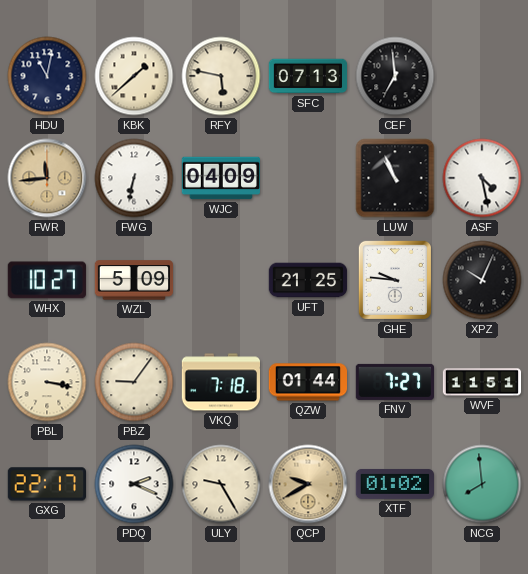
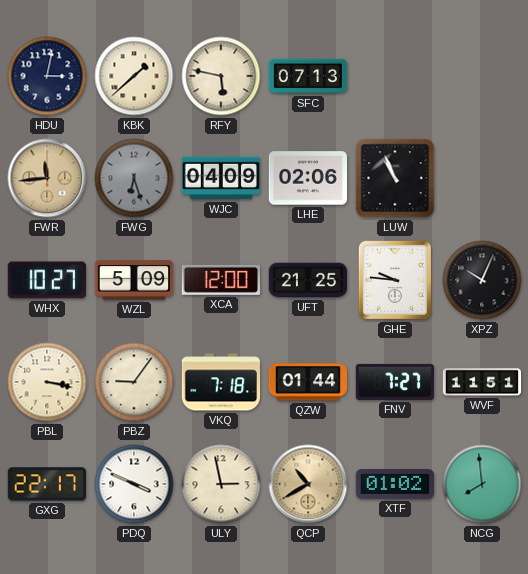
HDU: 11:02 -> 3:02 (47, 76)
CEF: 6:59 -> none (395, 76)
FWG: 6:32 -> 6:27 (134, 178)
FWG dial: white -> grey (134, 178)
LHE: none -> 02:06 (307, 178)
ASF: 4:28 -> none (482, 178)
XCA: none -> 12:00 (221, 280)
PDQ: 2:19 -> 3:49 (134, 484)
ULY: 9:25 -> 2:58 (221, 484)
QCP: 9:40 -> 10:40 (308, 484)
